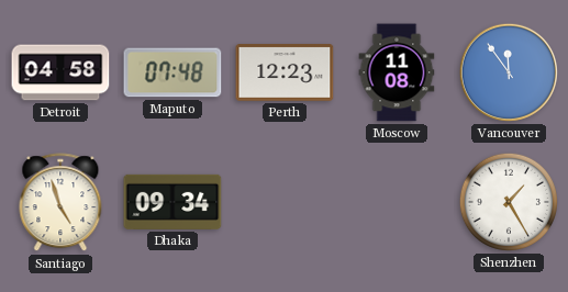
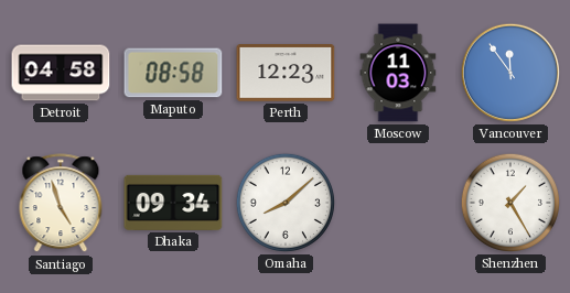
Maputo: 07:48 -> 08:58 (173, 73)
Moscow: 11:08 -> 11:03 (398, 73)
Omaha: none -> 8:08 (286, 203)
